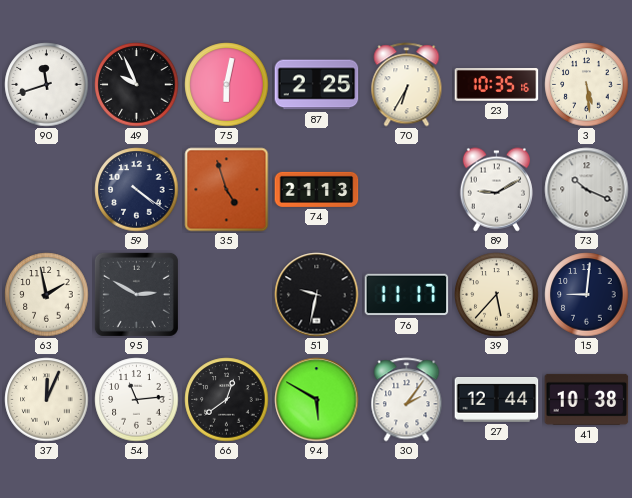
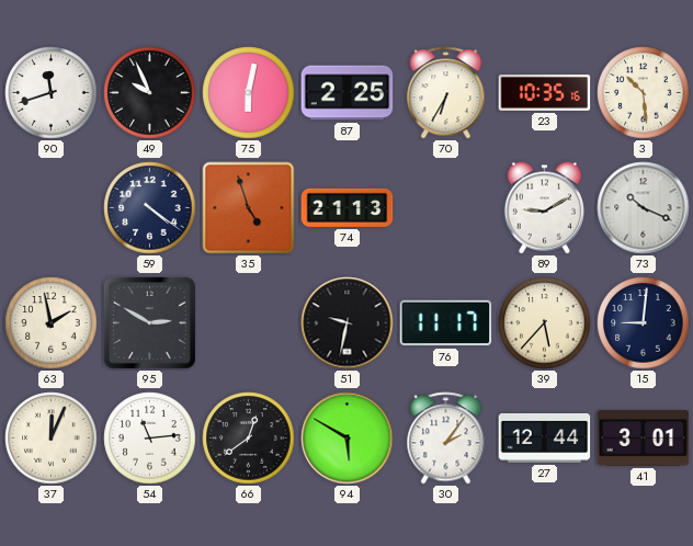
3: 5:29 -> 10:29 (644, 93)
41: 10:38 -> 3:01 (644, 437)
